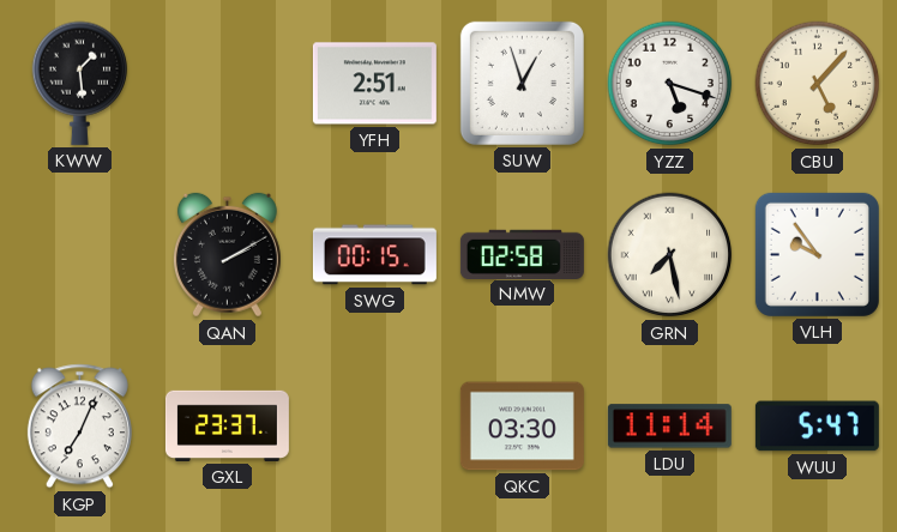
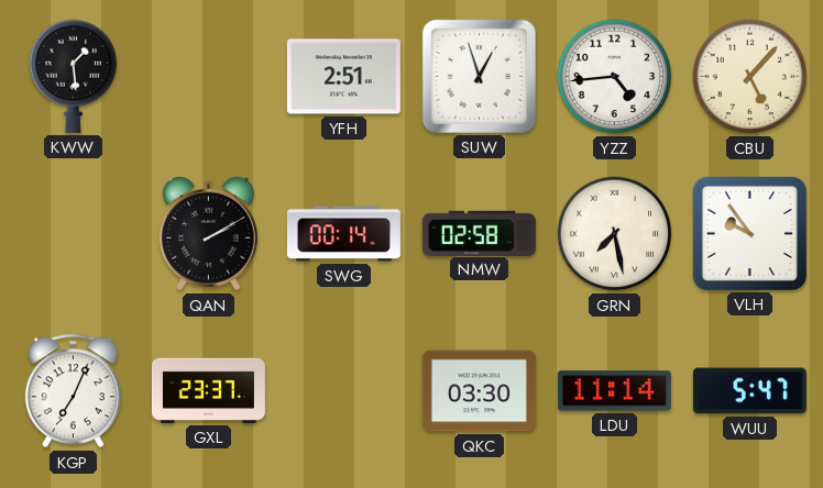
YZZ: 5:18 -> 4:44 (615, 77)
SWG: 00:15 -> 00:14 (343, 234)
